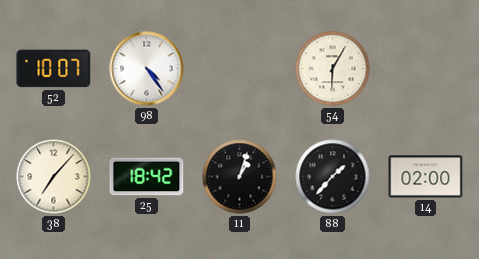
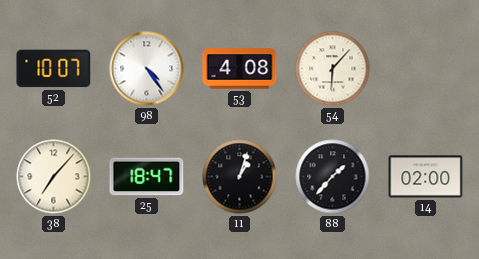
53: none -> 4:08 (240, 69)
54: 6:05 -> 6:07 (333, 69)
25: 18:42 -> 18:47 (147, 177)
